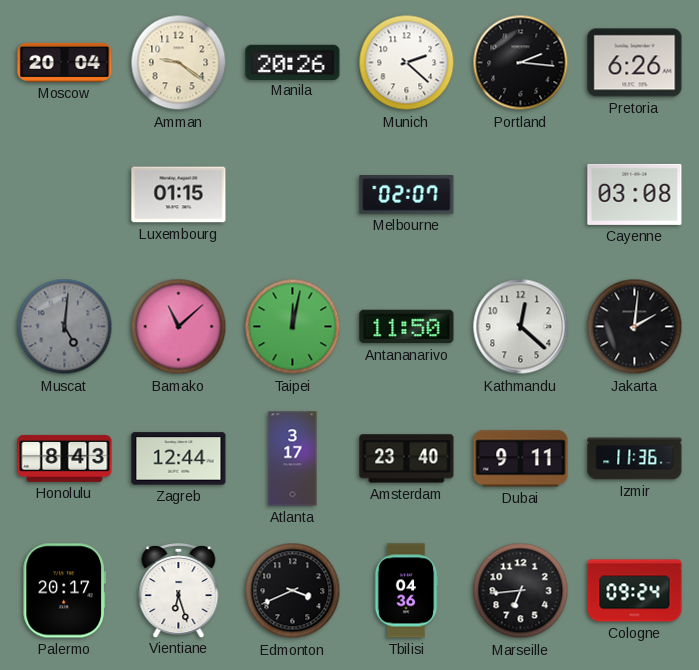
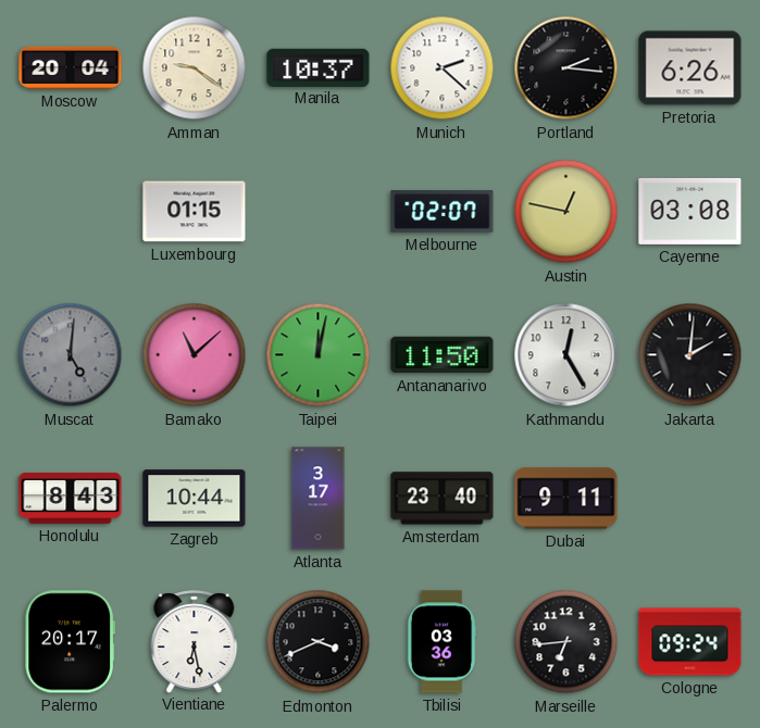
Manila: 20:26 -> 10:37 (319, 67)
Austin: none -> 12:47 (566, 212)
Kathmandu: 12:22 -> 12:25 (566, 355)
Zagreb: 12:44 -> 10:44 (195, 499)
Izmir: 11:36 -> none (635, 459)
Vientiane: 6:27 -> 6:28 (195, 641)
Tbilisi: 04:36 -> 03:36 (441, 642)
